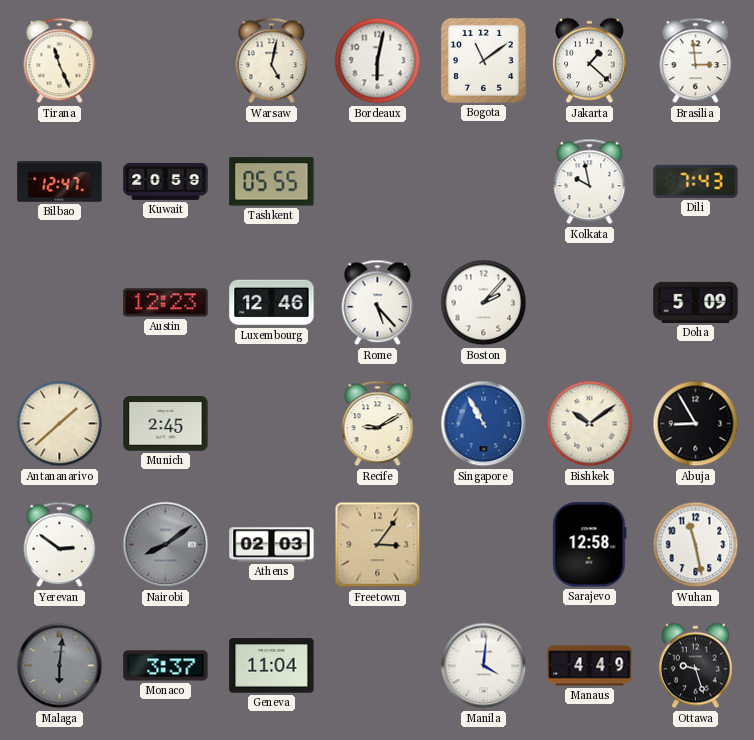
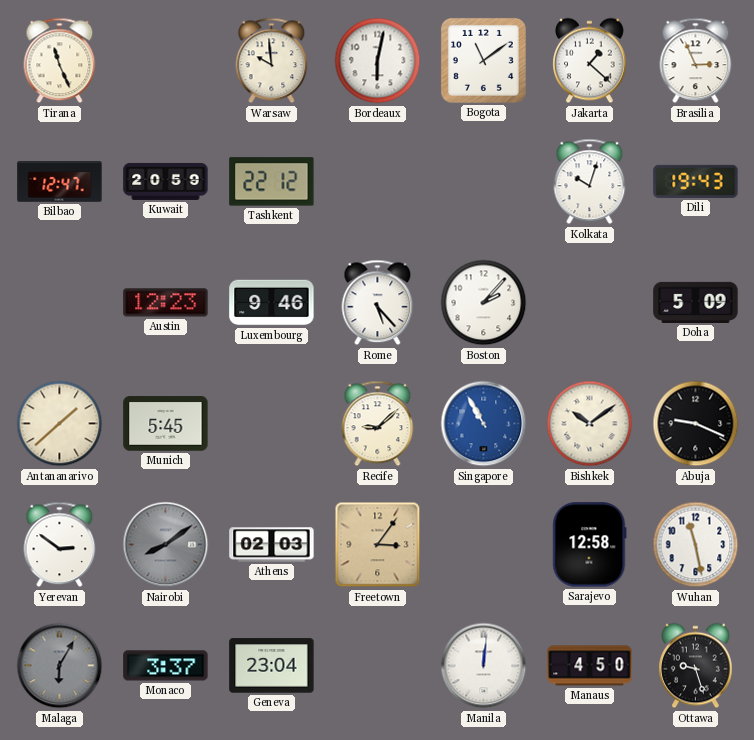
Warsaw: 5:02 -> 9:59 (272, 61)
Brasilia: 2:59 -> 2:56 (696, 61)
Tashkent: 05:55 -> 22:12 (272, 182)
Kolkata: 9:58 -> 10:03 (590, 182)
Dili: 7:43 -> 19:43 (696, 181)
Luxembourg: 12:46 -> 9:46 (272, 303)
Munich: 2:45 -> 5:45 (166, 424)
Recife: 9:10 -> 9:08 (378, 424)
Abuja: 8:55 -> 9:19 (696, 424)
Malaga: 6:01 -> 6:05 (60, 666)
Geneva: 11:04 -> 23:04 (272, 666)
Manila: 4:01 -> 12:01 (484, 666)
Manaus: 4:49 -> 4:50 (590, 666)
